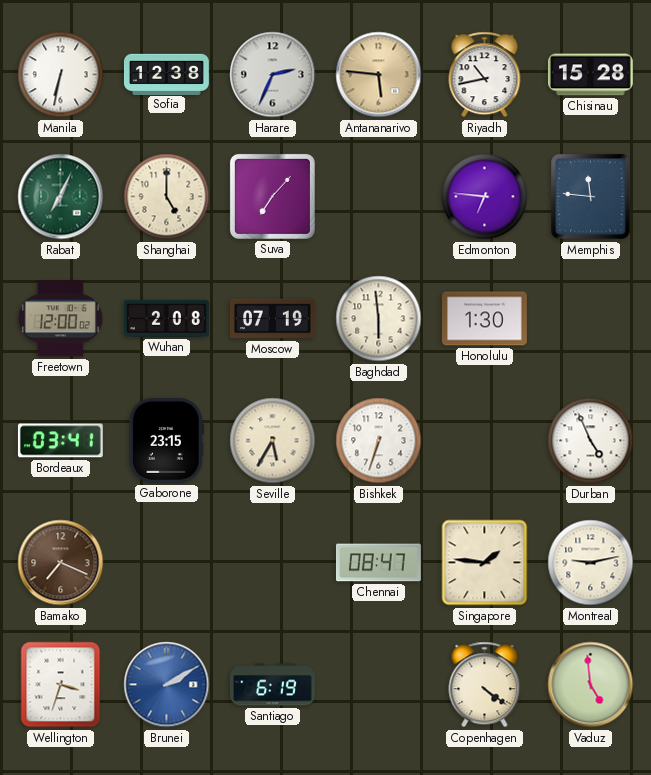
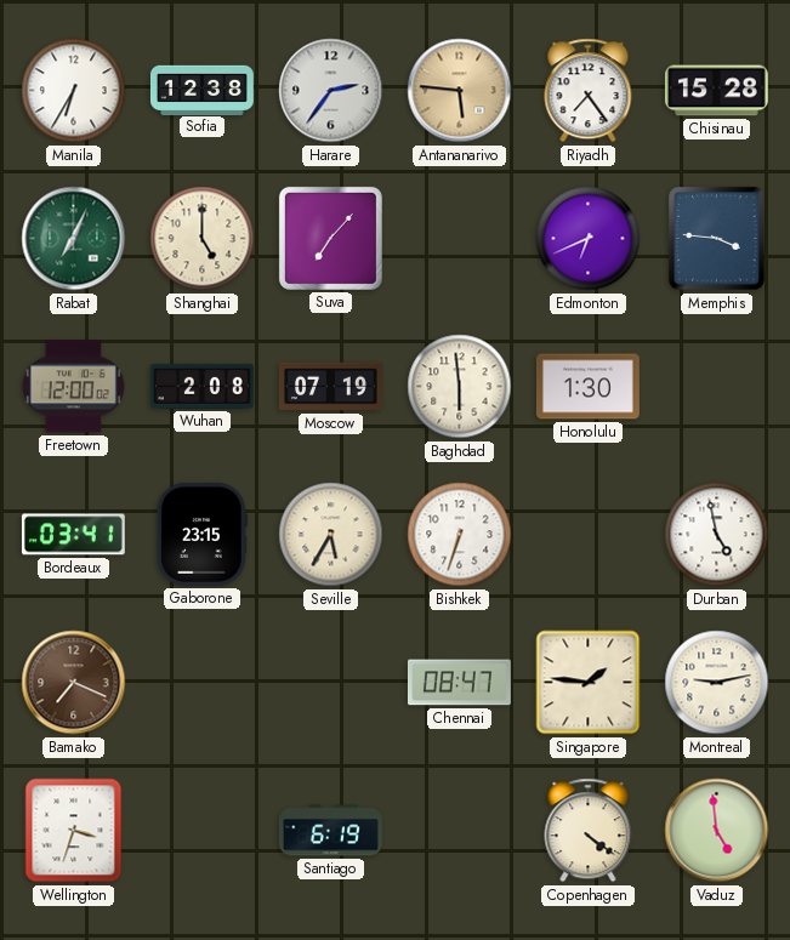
Manila: 6:32 -> 6:35 (74, 91)
Harare: 2:34 -> 2:36 (331, 91)
Riyadh: 10:43 -> 7:24 (589, 91)
Edmonton: 6:46 -> 6:41 (589, 239)
Memphis: 11:46 -> 3:46 (717, 239)
Durban: 4:56 -> 4:58 (717, 535)
Brunei: 2:10 -> none (167, 685)
